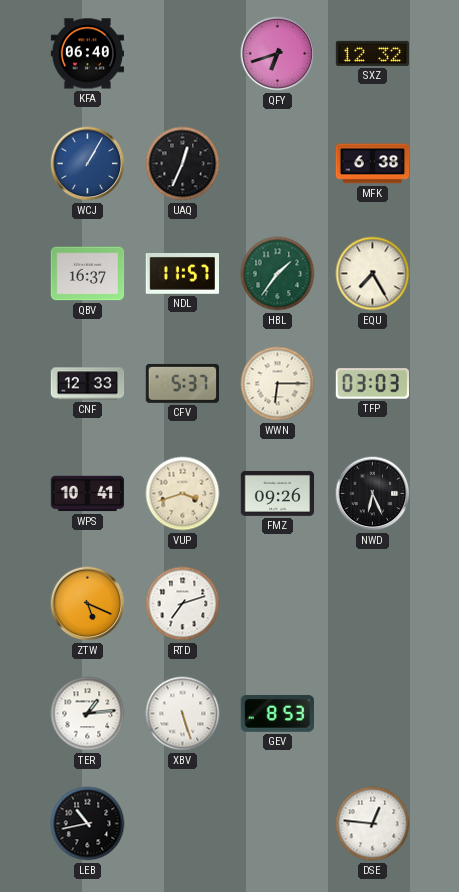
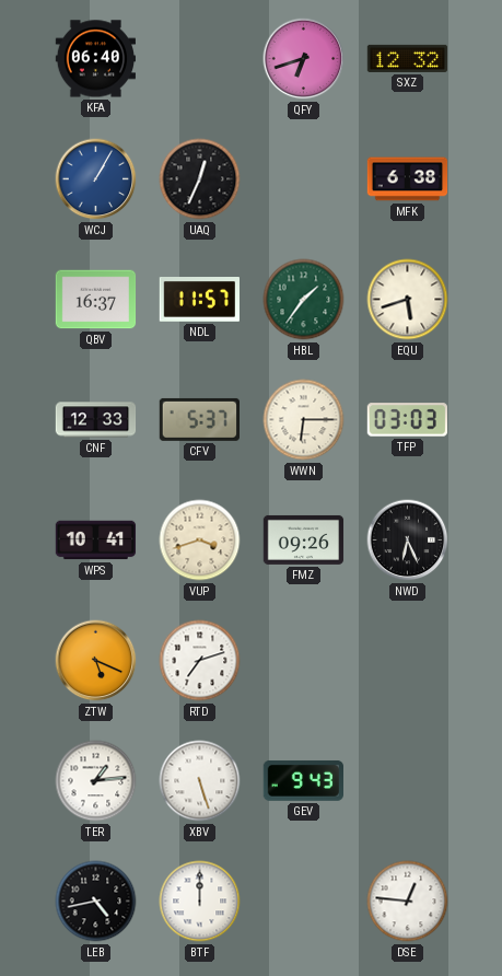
EQU: 7:25 -> 5:42 (408, 300)
GEV: 8:53 -> 9:43 (303, 780)
LEB: 10:43 -> 4:43 (96, 902)
BTF: none -> 12:00 (200, 902)
